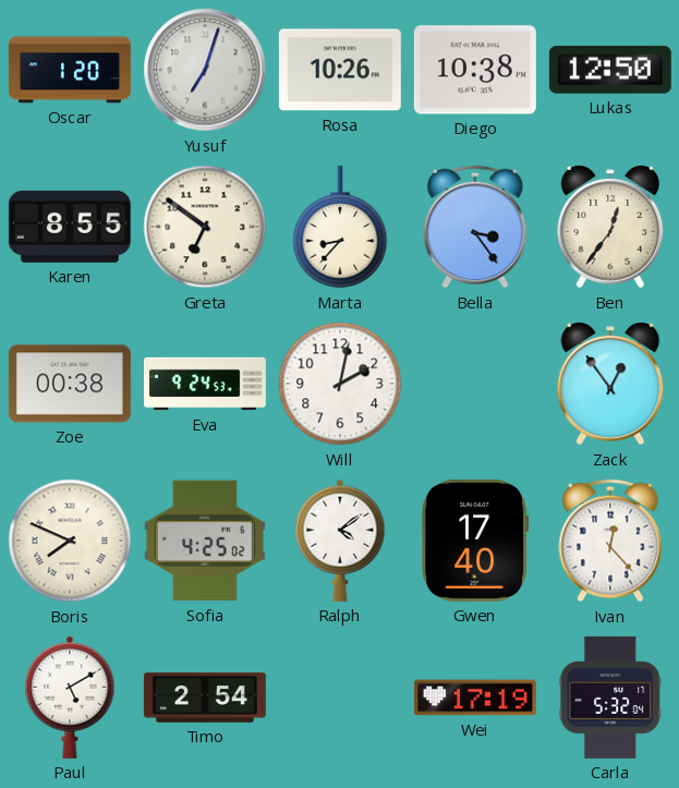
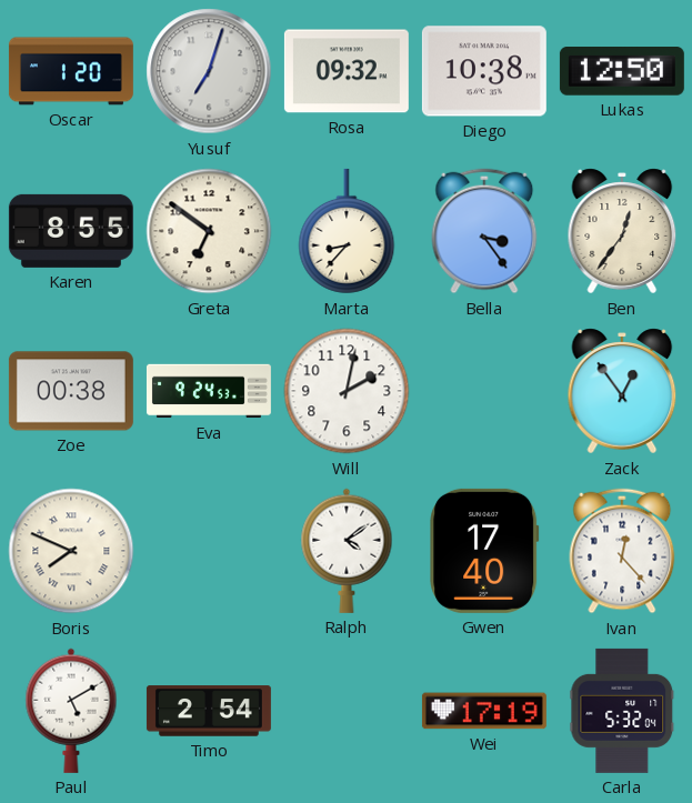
Rosa: 10:26 -> 09:32 (347, 71)
Sofia: 4:25 -> none (205, 541)
